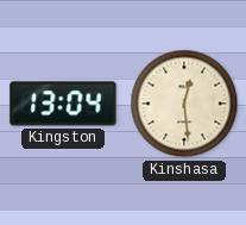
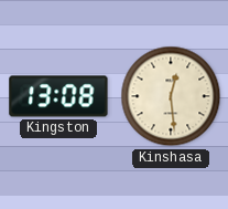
Kingston: 13:04 -> 13:08 (58, 96)
